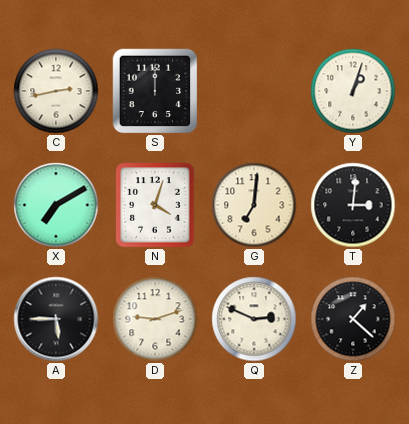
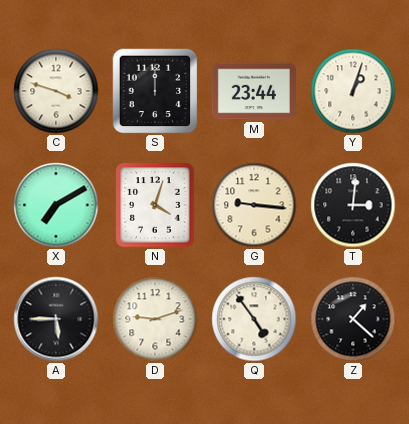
C: 2:43 -> 3:48 (56, 91)
M: none -> 23:44 (254, 91)
G: 7:01 -> 9:16 (254, 205)
Q: 2:49 -> 4:54 (254, 319)
